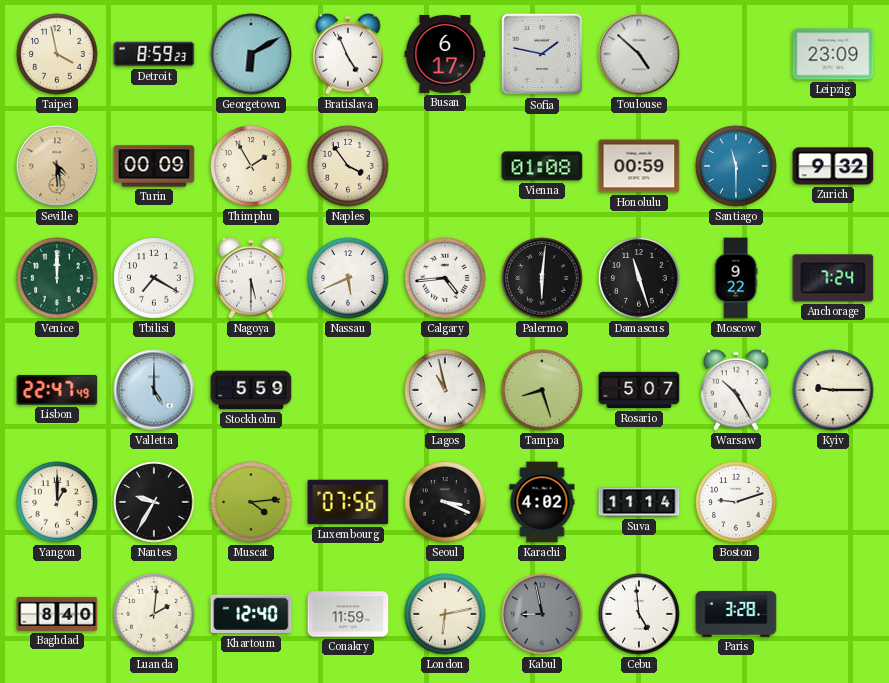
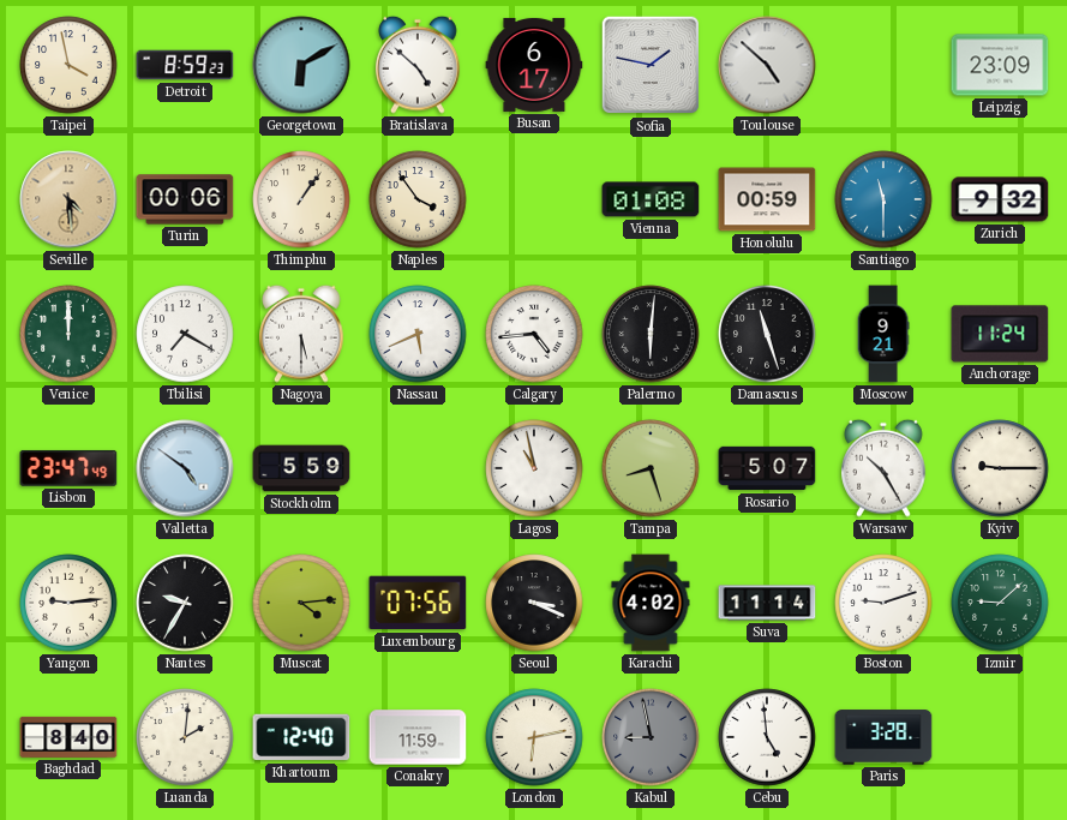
Bratislava: 4:56 -> 4:52 (418, 65)
Turin: 00:09 -> 00:06 (185, 199)
Thimphu: 1:55 -> 1:06 (301, 199)
Moscow: 9:22 -> 9:21 (883, 334)
Anchorage: 7:24 -> 11:24 (1000, 334)
Lisbon: 22:47 -> 23:47 (68, 468)
Valletta: 5:00 -> 4:51 (185, 468)
Yangon: 1:00 -> 9:14 (68, 603)
Izmir: none -> 9:08 (1000, 603)
